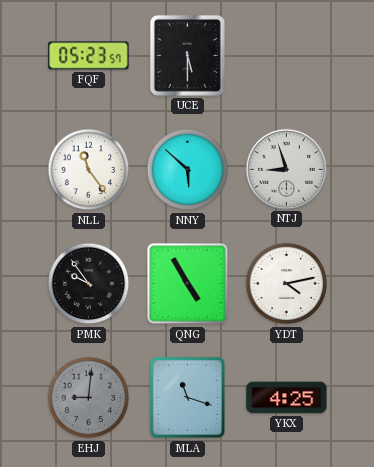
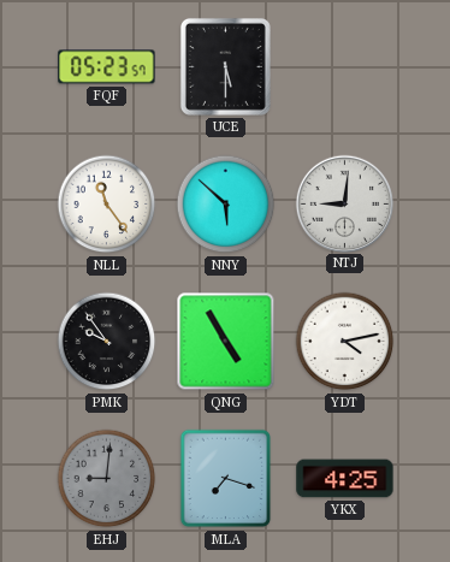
NTJ: 8:57 -> 9:01 (344, 203)
MLA: 11:18 -> 7:18 (226, 479)
